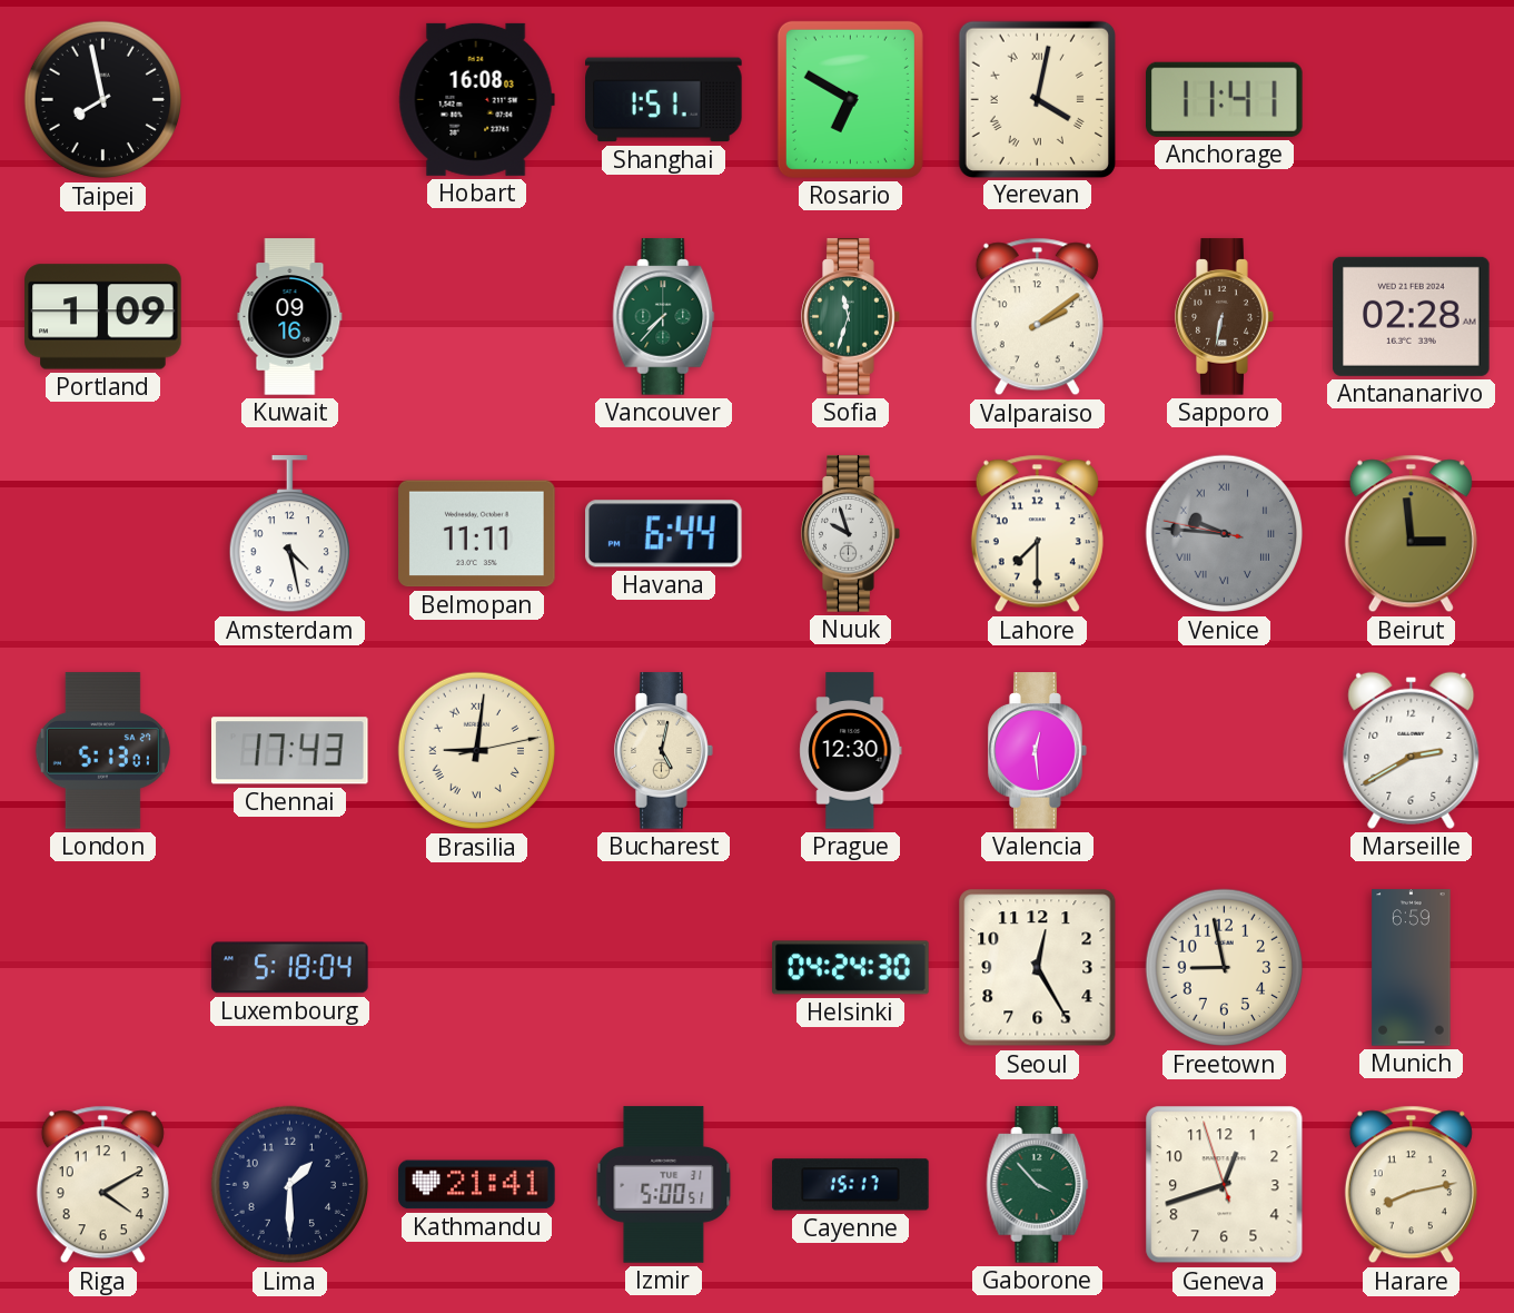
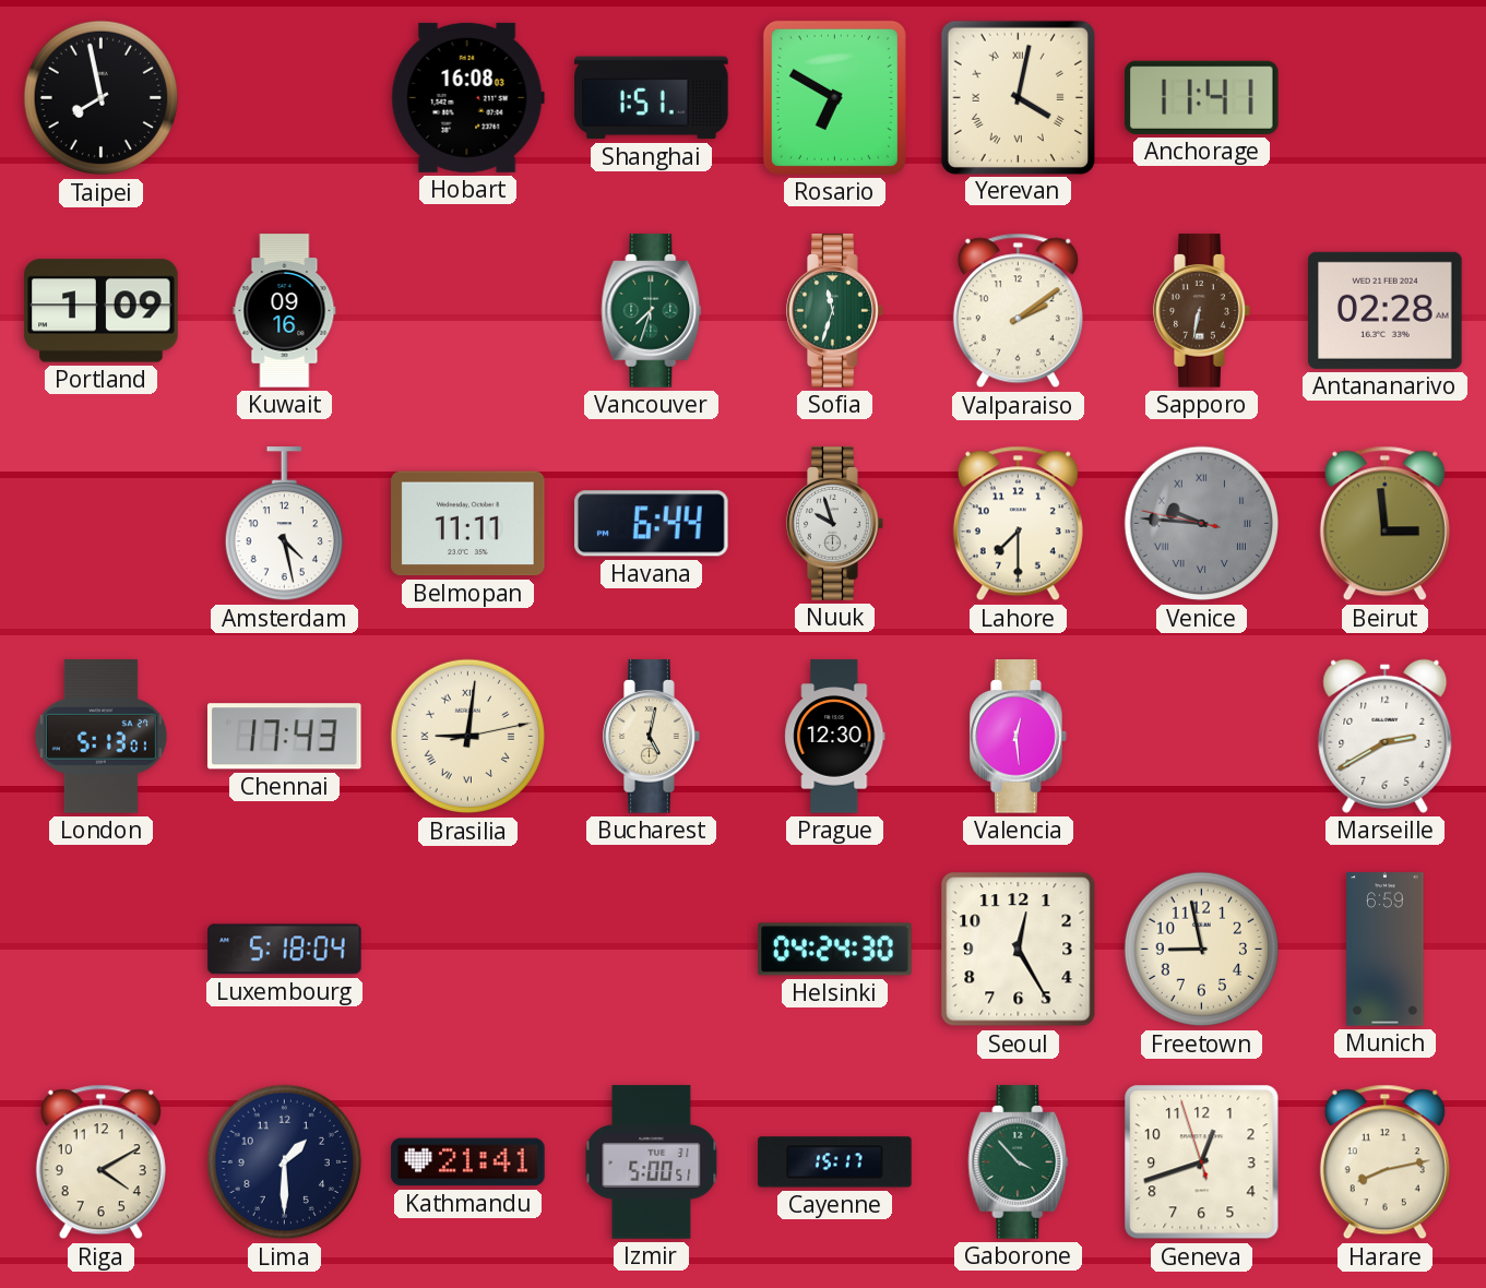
Vancouver: 7:37 -> 7:33 (652, 311)
